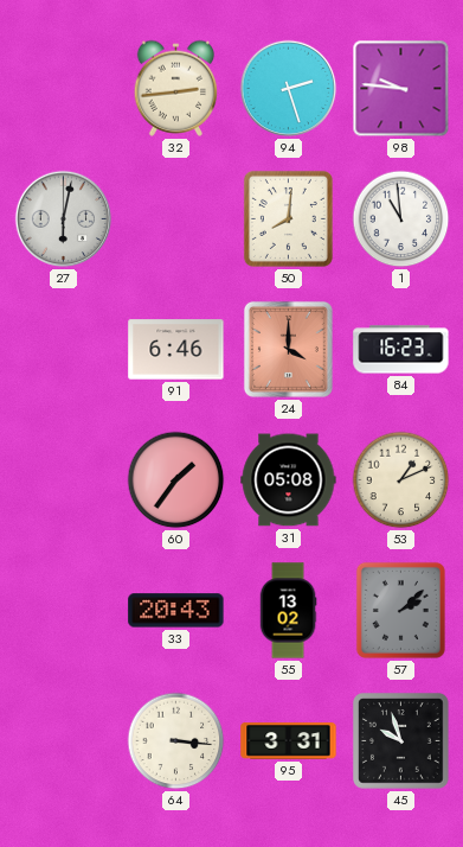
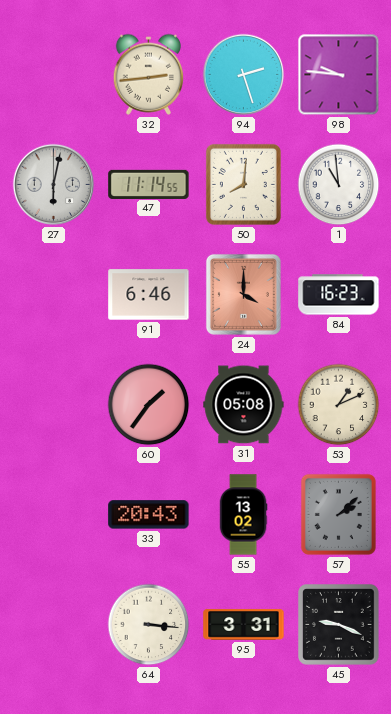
47: none -> 11:14 (149, 184)
45: 9:57 -> 9:19 (339, 625)
